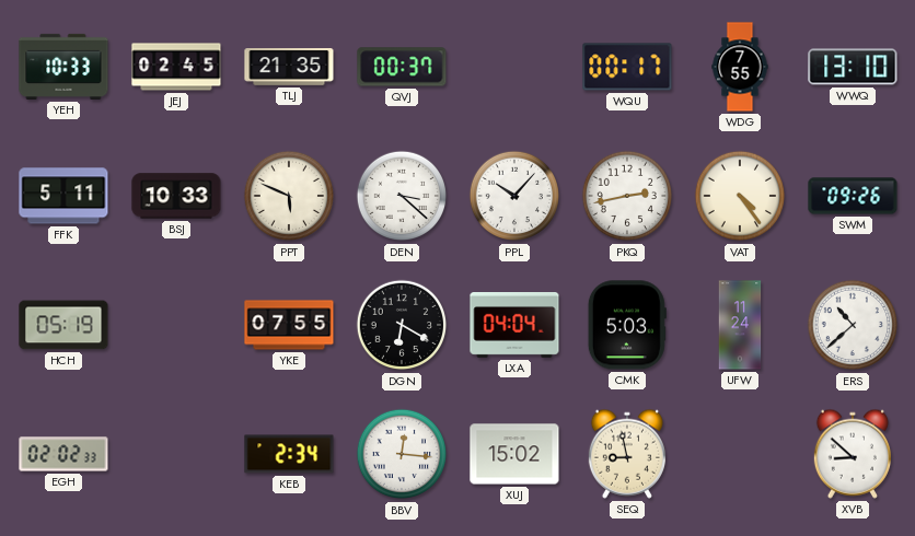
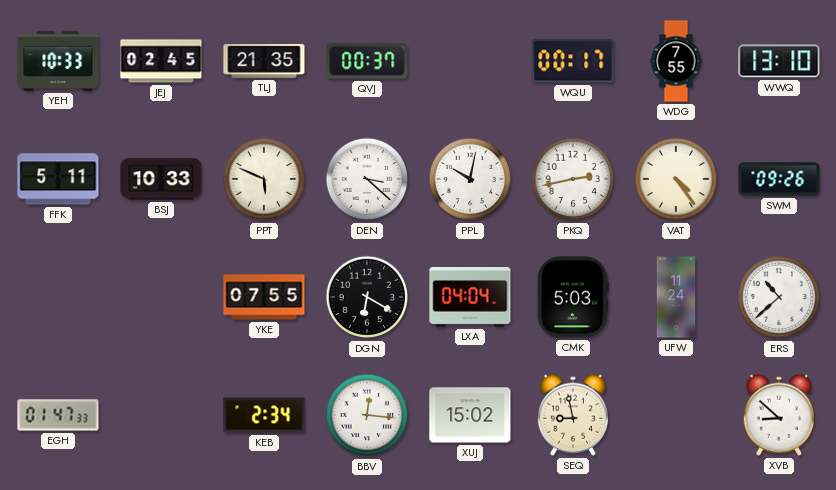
PPL: 10:07 -> 10:02 (470, 179)
HCH: 05:19 -> none (63, 325)
EGH: 02:02 -> 01:47 (58, 415)
